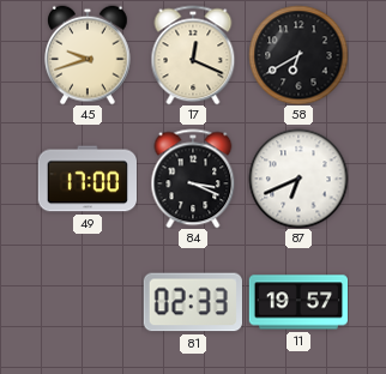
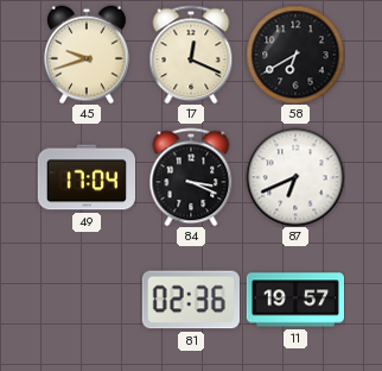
49: 17:00 -> 17:04 (85, 177)
81: 02:33 -> 02:36 (191, 300)
